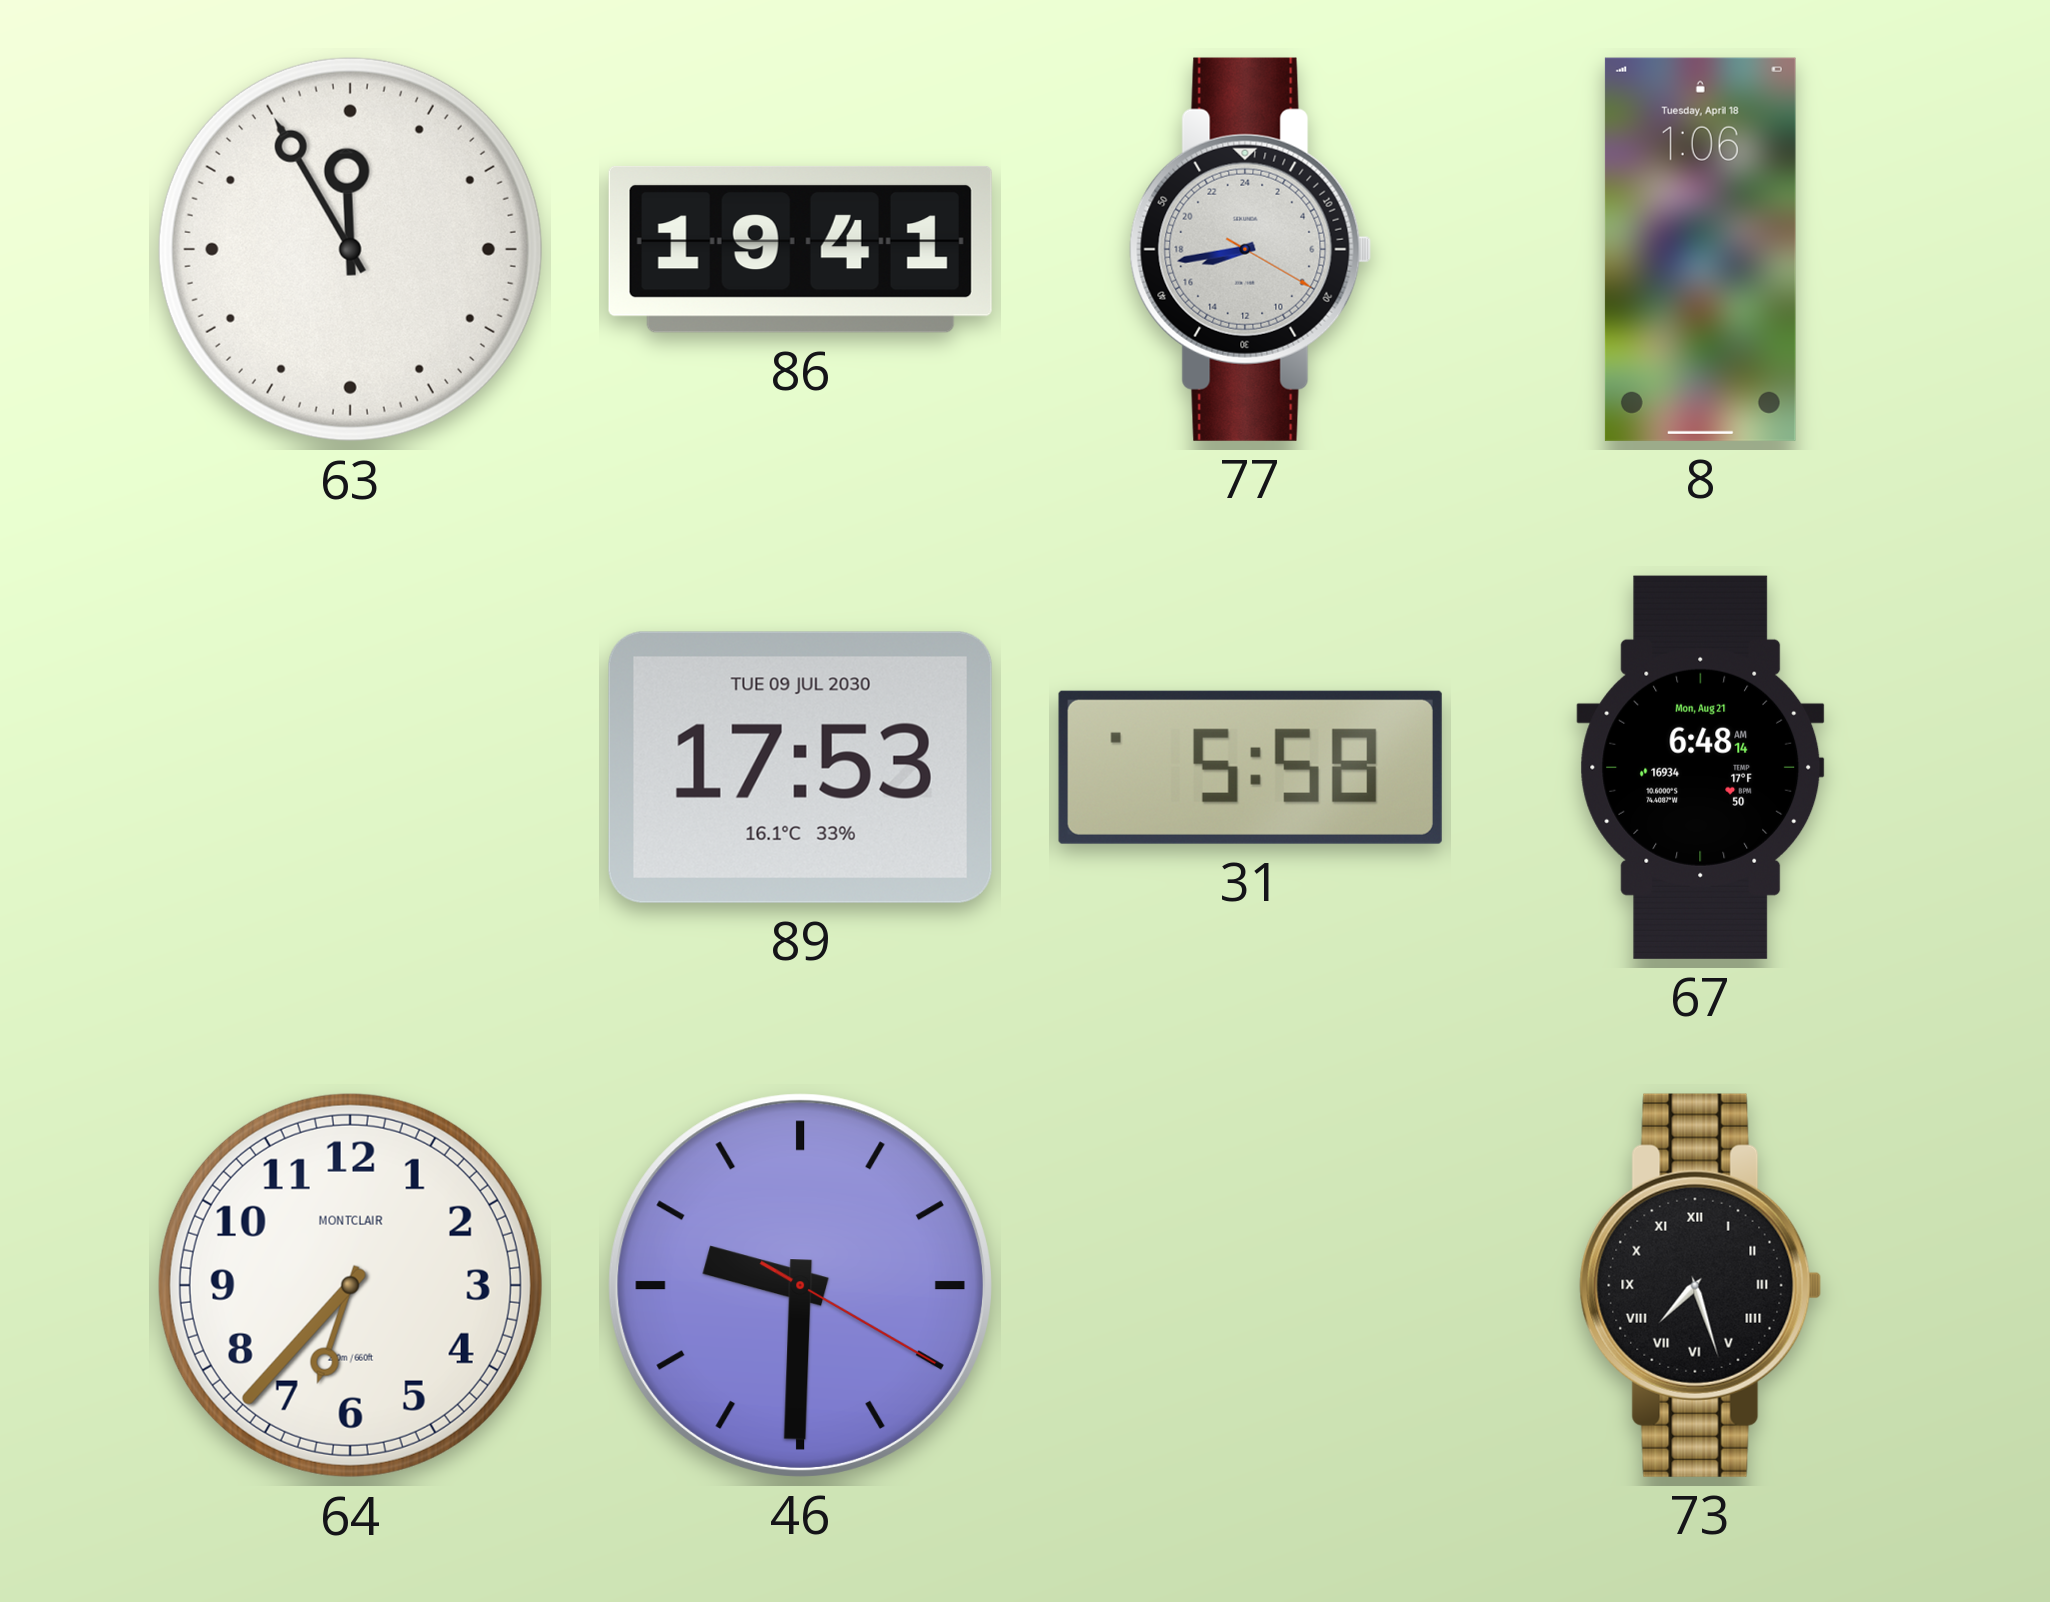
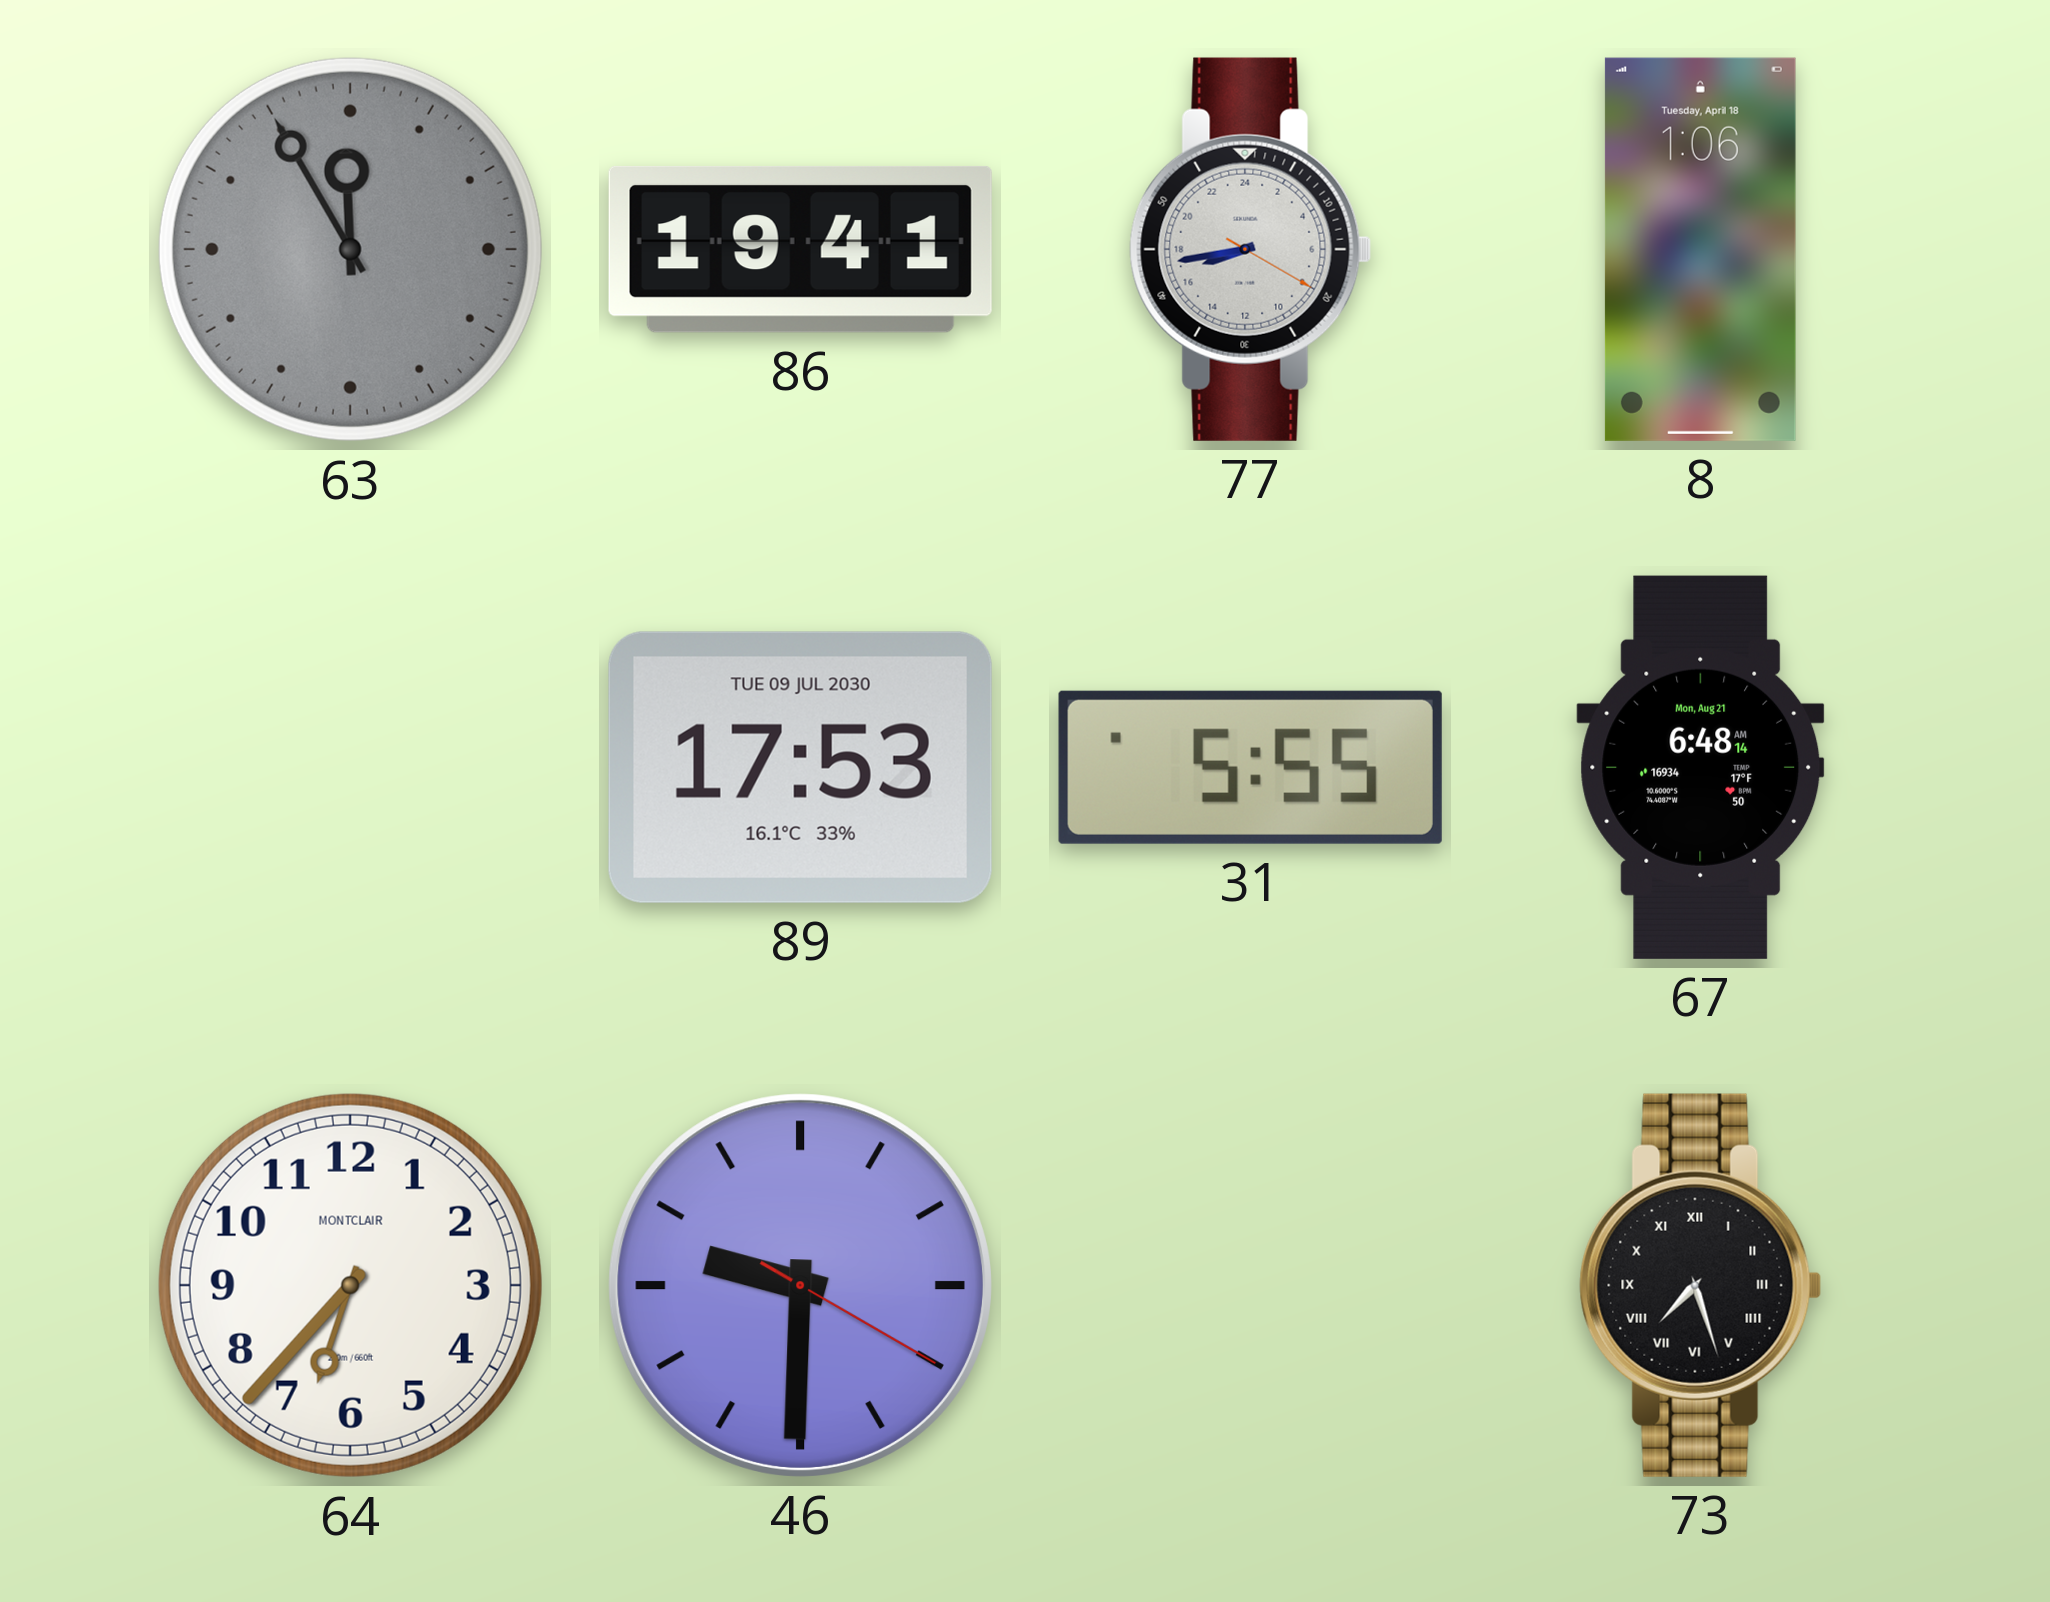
63 dial: white -> grey (350, 249)
31: 5:58 -> 5:55 (1250, 767)
